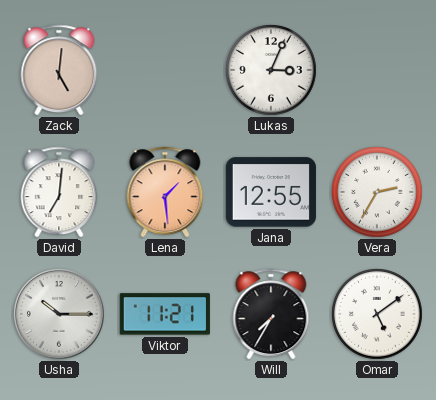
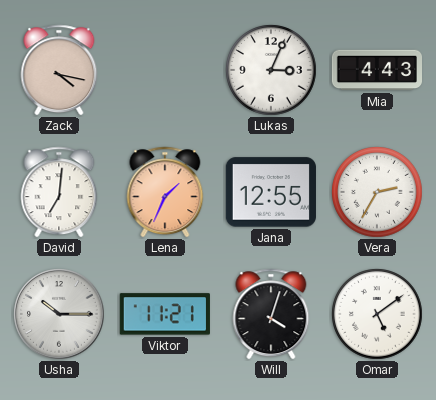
Zack: 5:01 -> 4:17 (59, 70)
Mia: none -> 4:43 (376, 70)
Lena: 1:29 -> 1:34 (165, 192)
Will: 7:35 -> 4:03 (271, 314)
